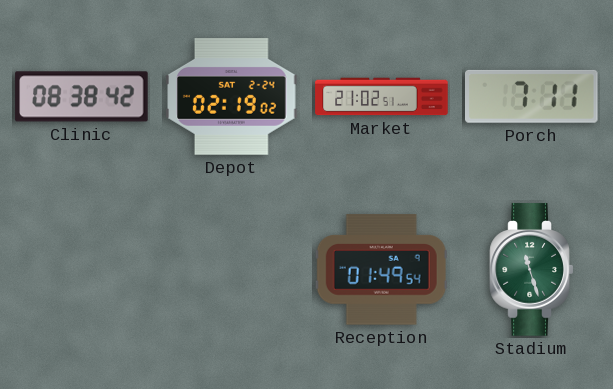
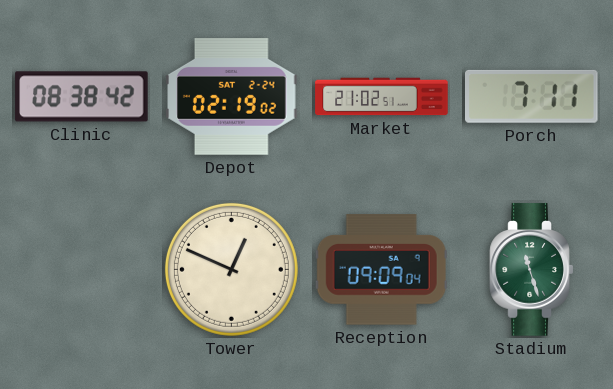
Tower: none -> 12:49 (231, 269)
Reception: 01:49 -> 09:09 (381, 270)
